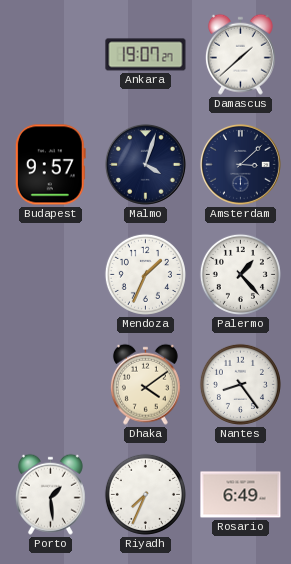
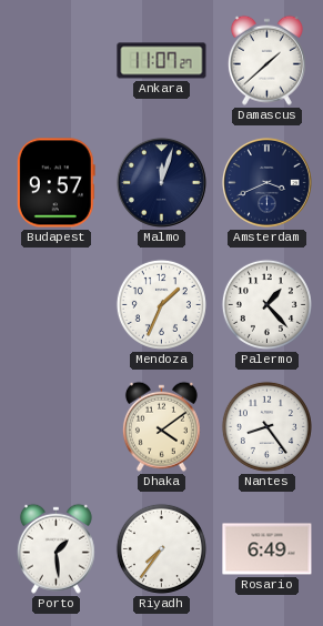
Ankara: 19:07 -> 11:07 (162, 61)
Malmo: 4:03 -> 12:03 (161, 182)
Amsterdam: 3:08 -> 3:41 (266, 182)
Riyadh: 7:34 -> 7:36 (161, 548)
